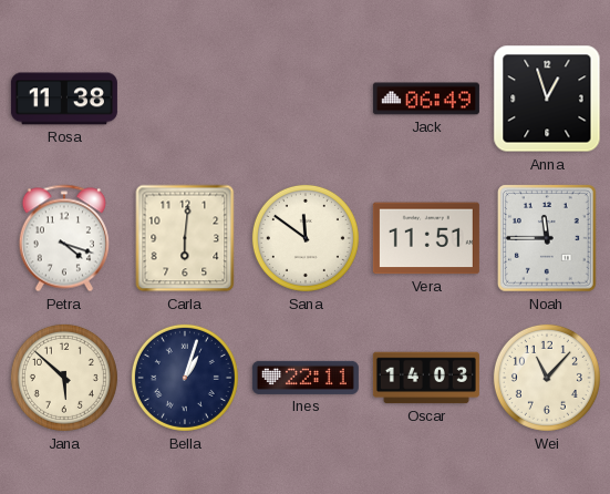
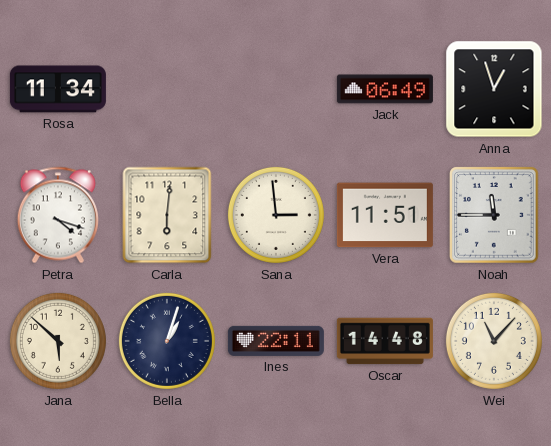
Rosa: 11:38 -> 11:34 (58, 89)
Sana: 11:51 -> 2:59 (276, 215)
Oscar: 14:03 -> 14:48 (385, 341)
